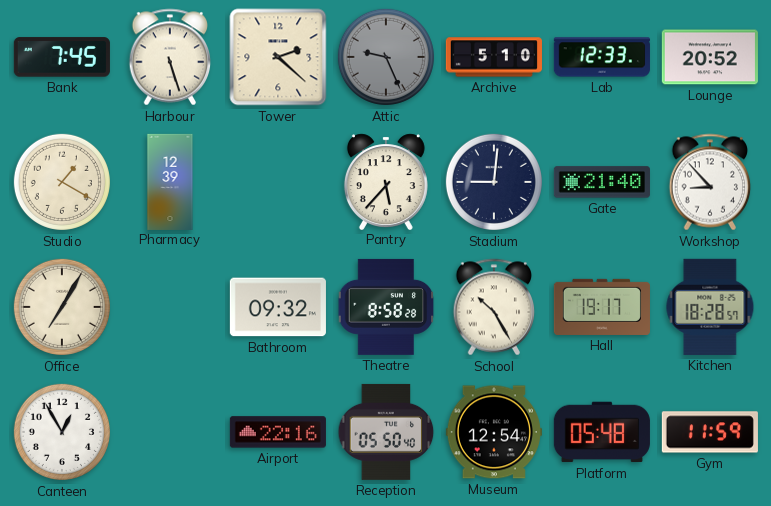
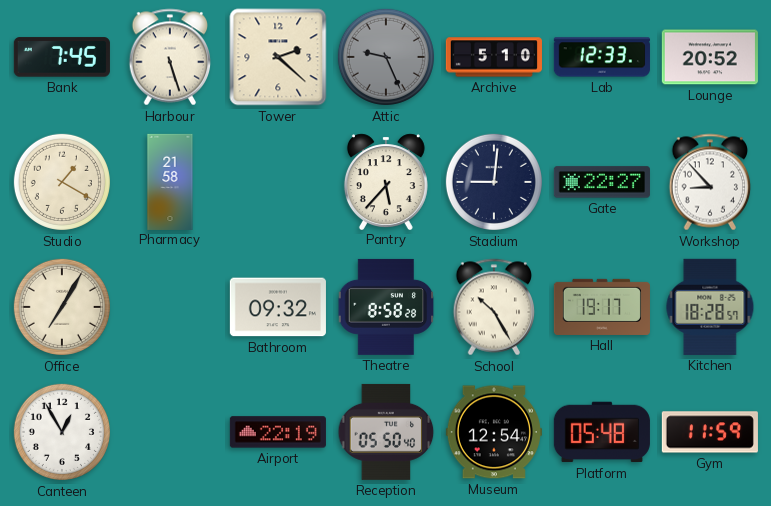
Pharmacy: 12:39 -> 21:58 (170, 181)
Gate: 21:40 -> 22:27 (602, 182)
Airport: 22:16 -> 22:19 (278, 432)
